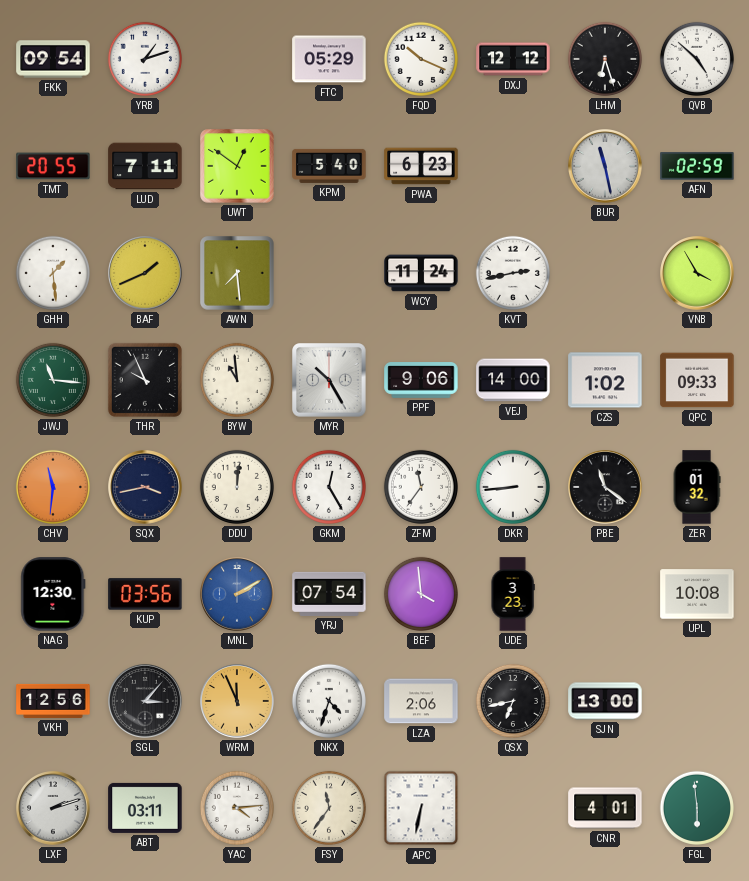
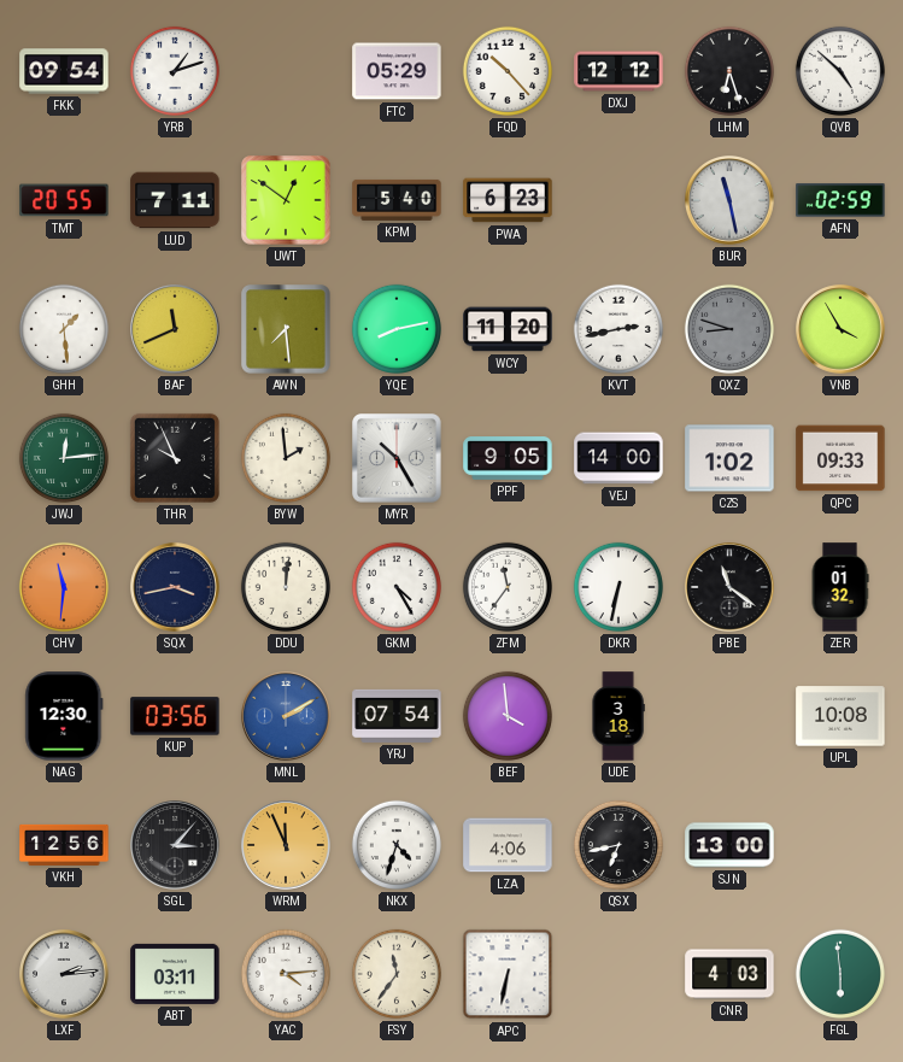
FQD: 10:19 -> 10:23 (508, 71)
BAF: 1:41 -> 11:41 (175, 329)
YQE: none -> 8:13 (397, 329)
WCY: 11:24 -> 11:20 (508, 329)
QXZ: none -> 8:48 (729, 329)
JWJ: 11:16 -> 12:14 (64, 458)
BYW: 10:59 -> 1:59 (286, 458)
PPF: 9:06 -> 9:05 (508, 458)
GKM: 12:25 -> 4:25 (397, 587)
DKR: 8:44 -> 6:32 (618, 587)
UDE: 3:23 -> 3:18 (618, 716)
LZA: 2:06 -> 4:06 (508, 845)
LXF: 2:12 -> 2:14 (64, 974)
CNR: 4:01 -> 4:03 (729, 974)
